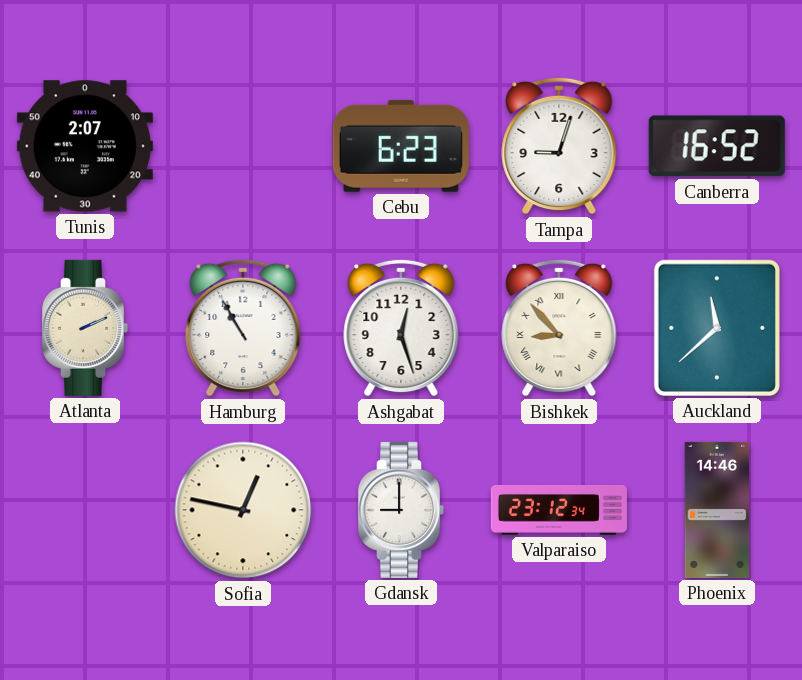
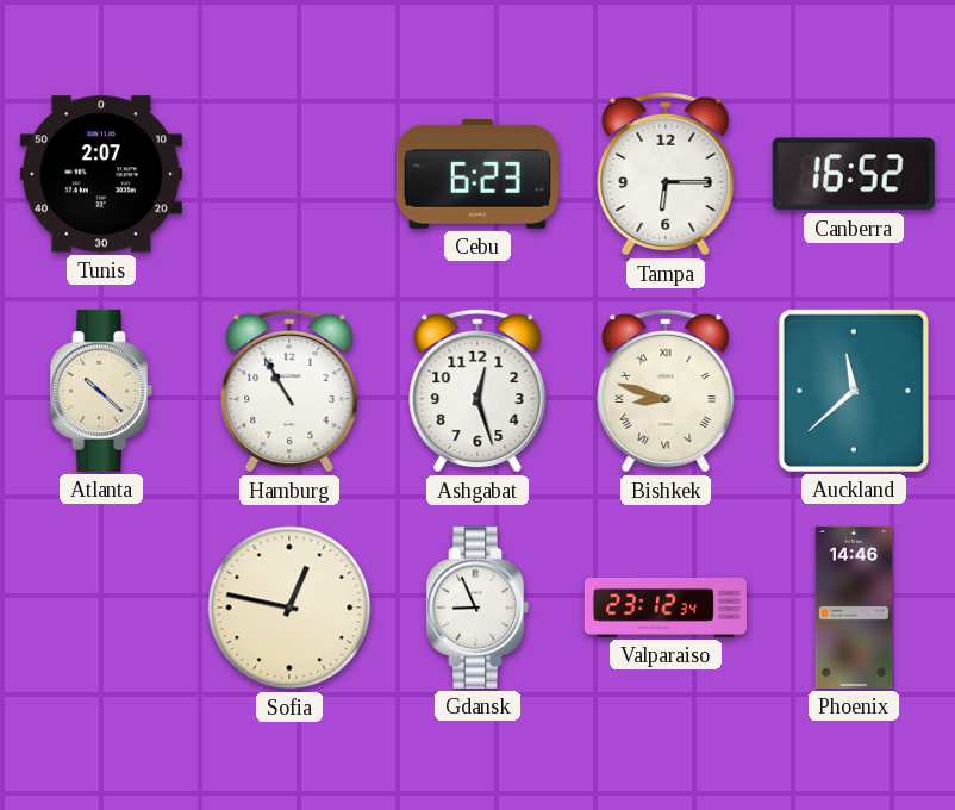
Tampa: 9:03 -> 6:15 (666, 174)
Atlanta: 2:11 -> 10:22 (102, 391)
Bishkek: 8:53 -> 8:48 (666, 391)
Gdansk: 9:00 -> 8:56 (479, 607)
